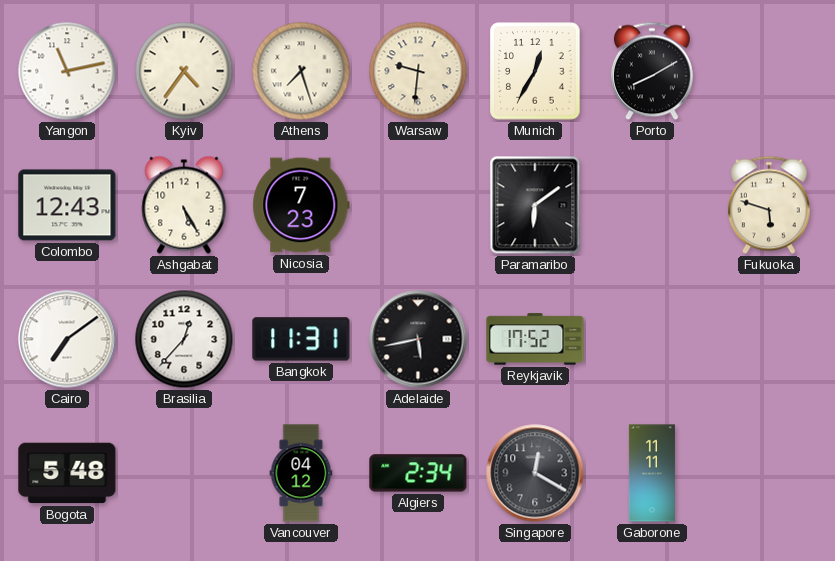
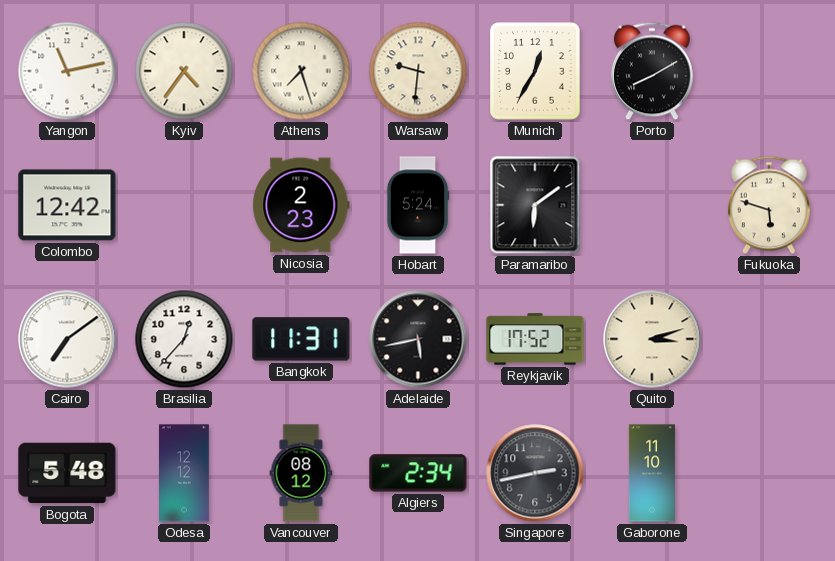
Colombo: 12:43 -> 12:42 (67, 205)
Ashgabat: 5:25 -> none (184, 205)
Nicosia: 7:23 -> 2:23 (301, 205)
Hobart: none -> 5:24 (418, 205)
Quito: none -> 3:12 (652, 339)
Odesa: none -> 12:12 (185, 473)
Vancouver: 04:12 -> 08:12 (301, 473)
Singapore: 12:20 -> 2:43 (535, 473)
Gaborone: 11:11 -> 11:10 (652, 473)
